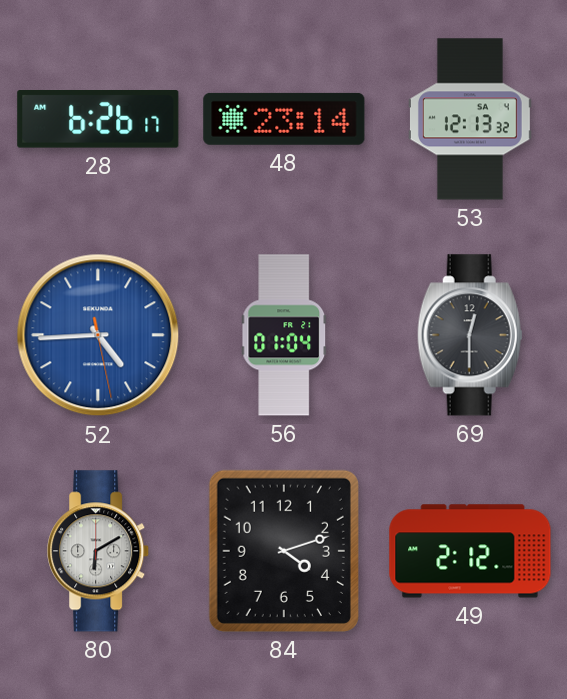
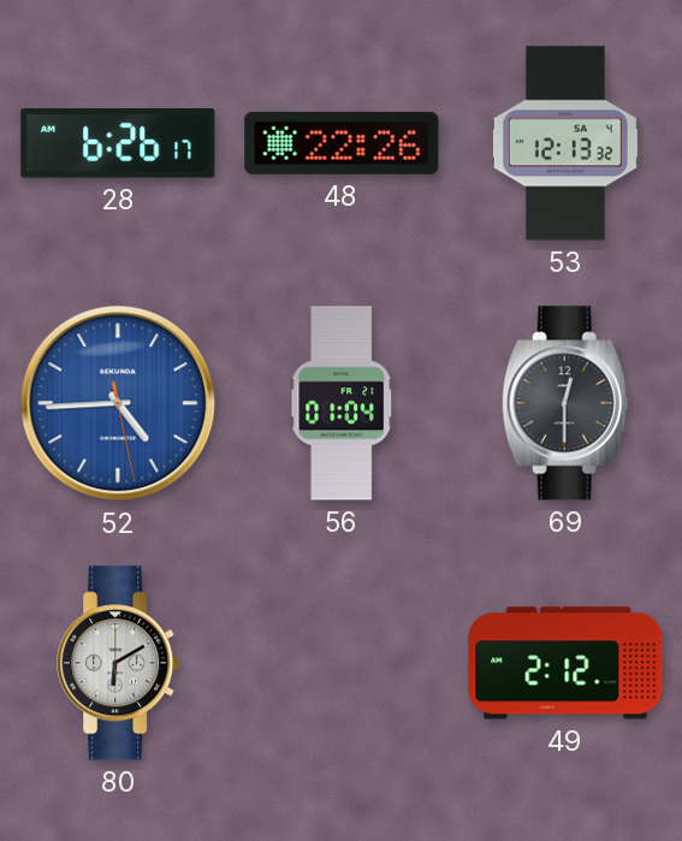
48: 23:14 -> 22:26 (342, 143)
84: 4:12 -> none (284, 551)
